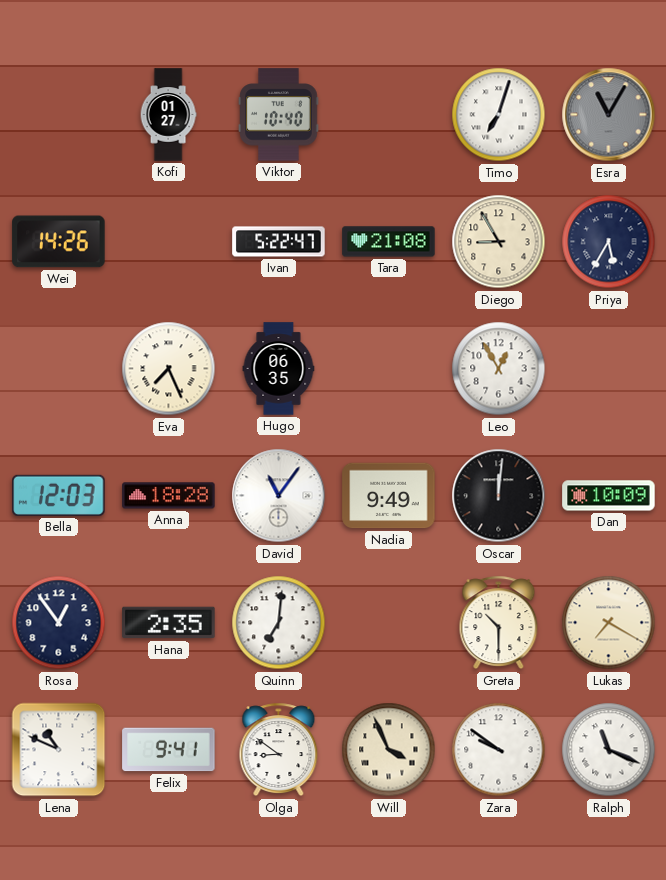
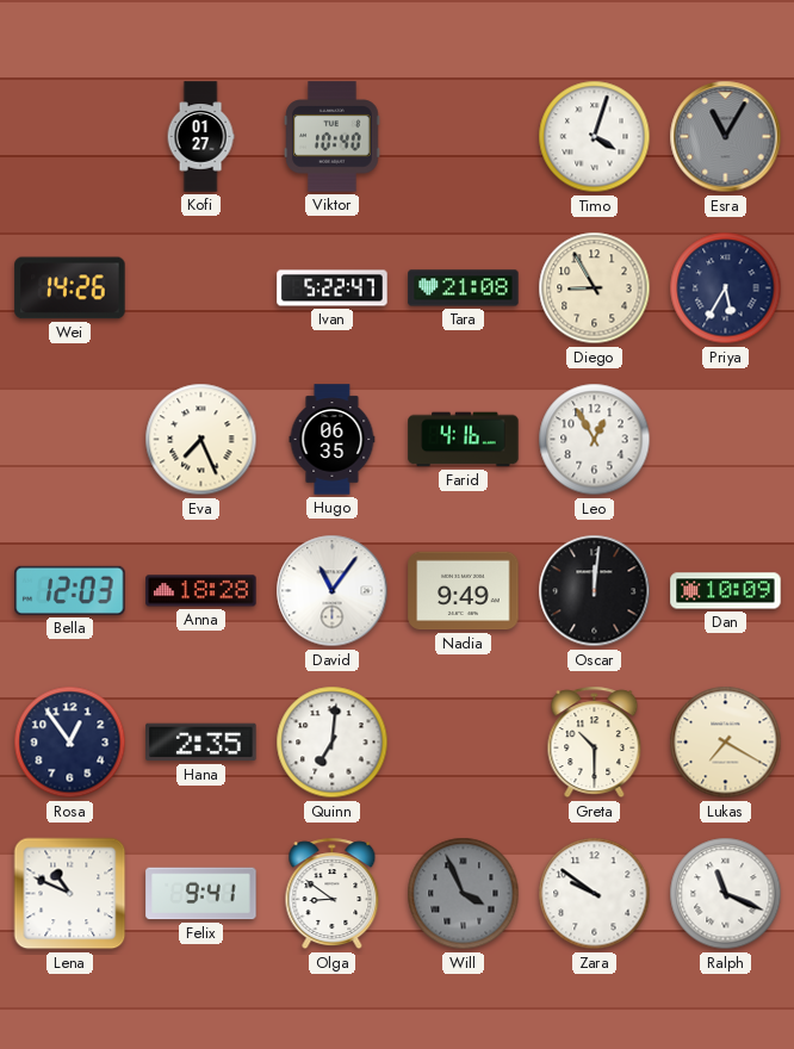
Timo: 7:03 -> 4:03 (595, 137)
Farid: none -> 4:16 (464, 440)
Will dial: cream -> grey (464, 894)
